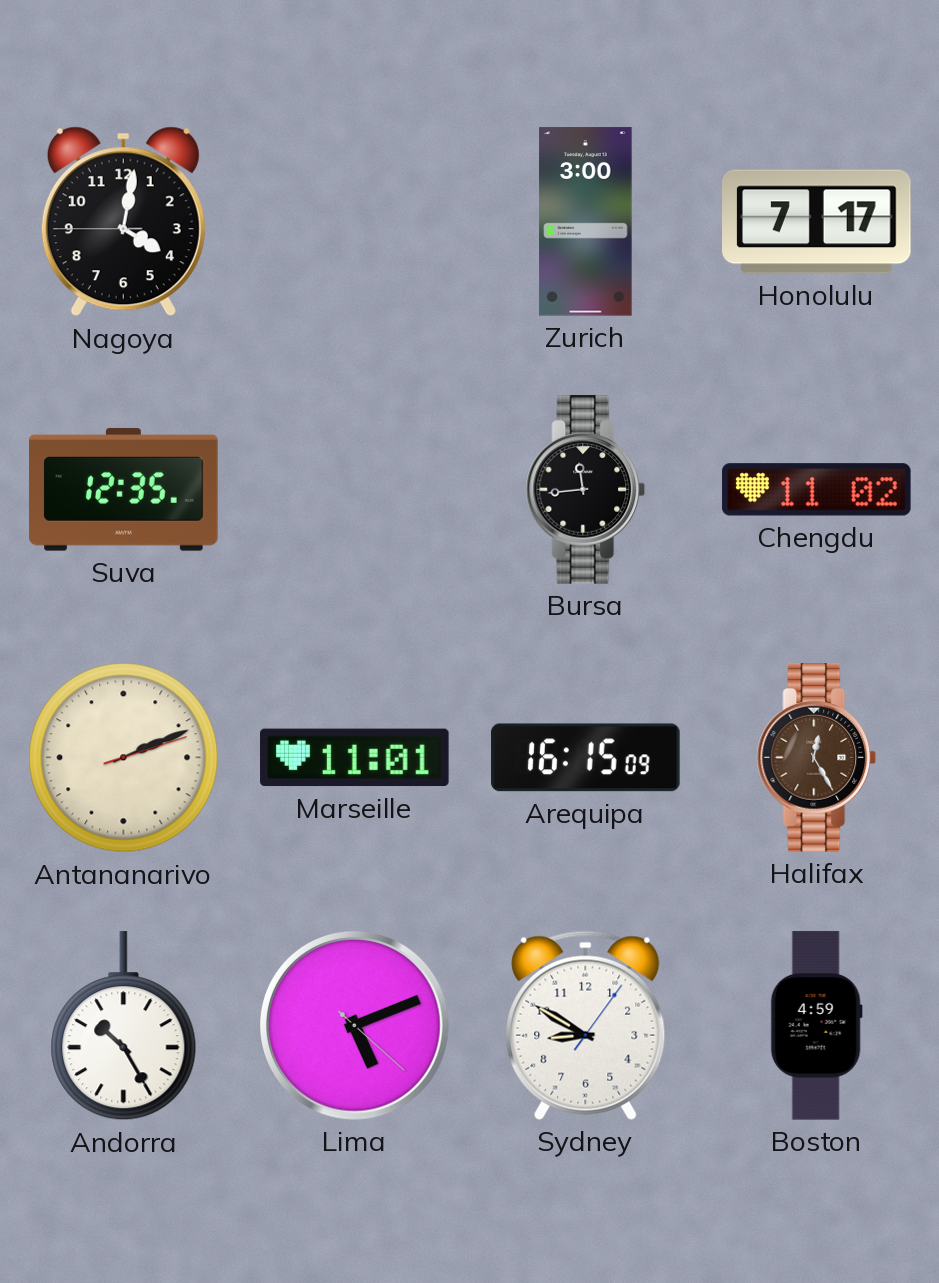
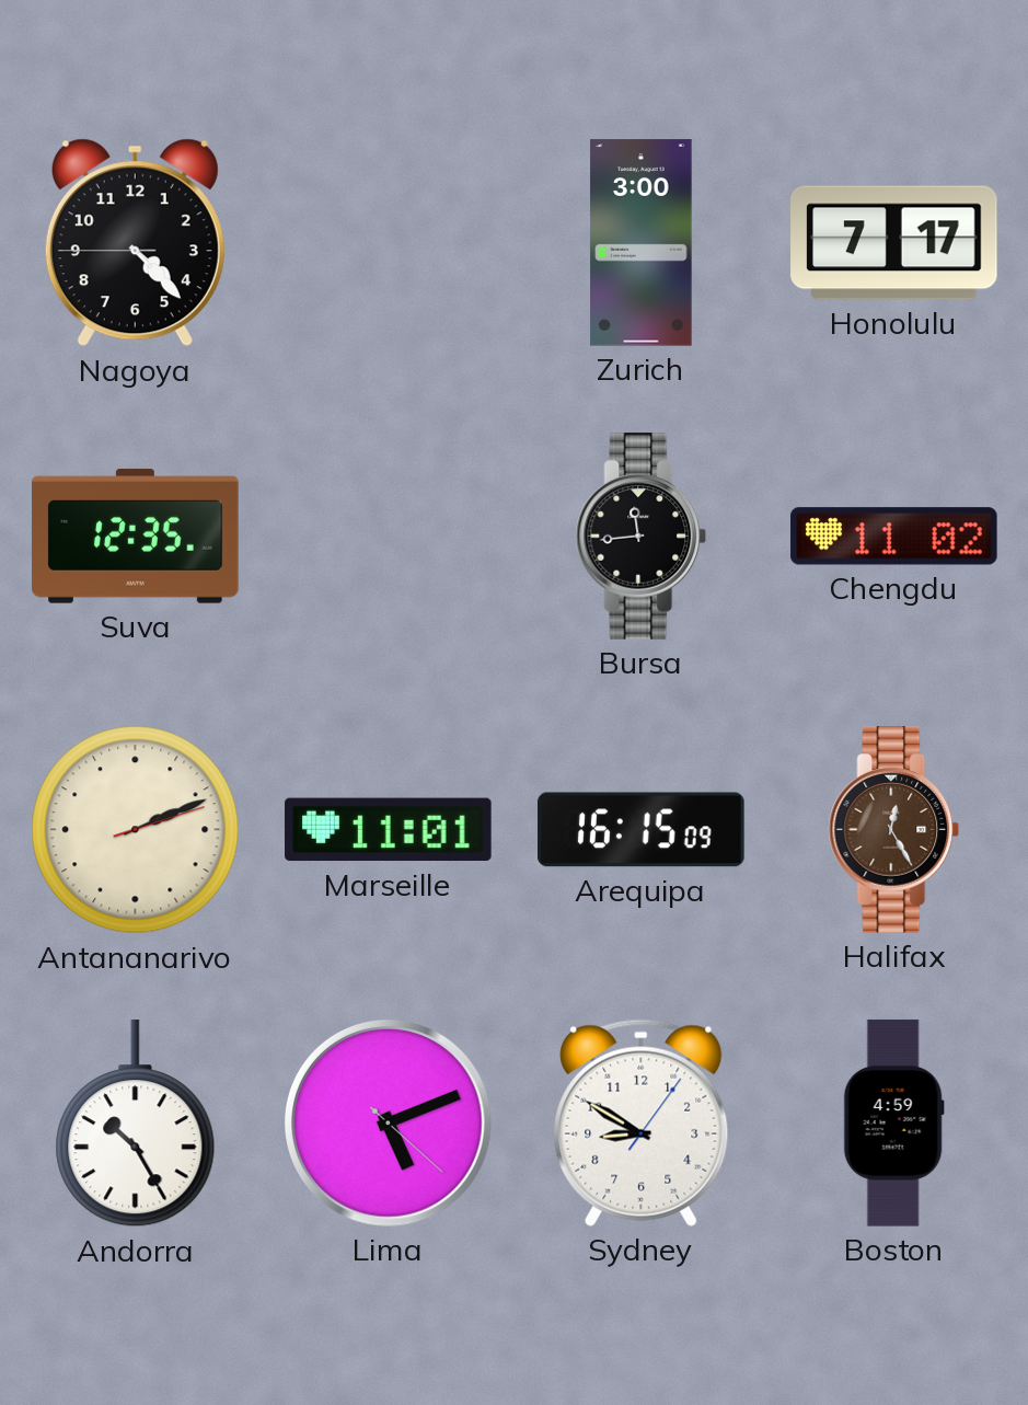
Nagoya: 4:01 -> 4:22 (135, 243)
